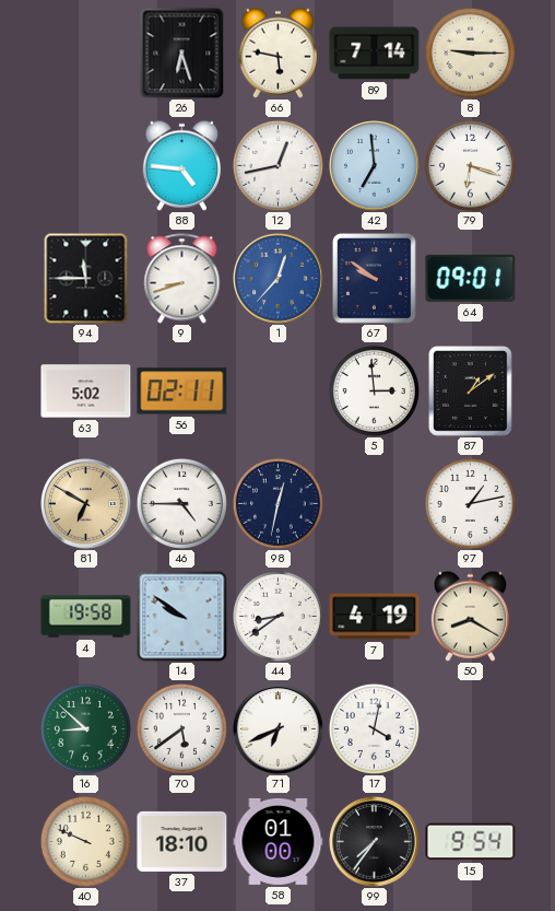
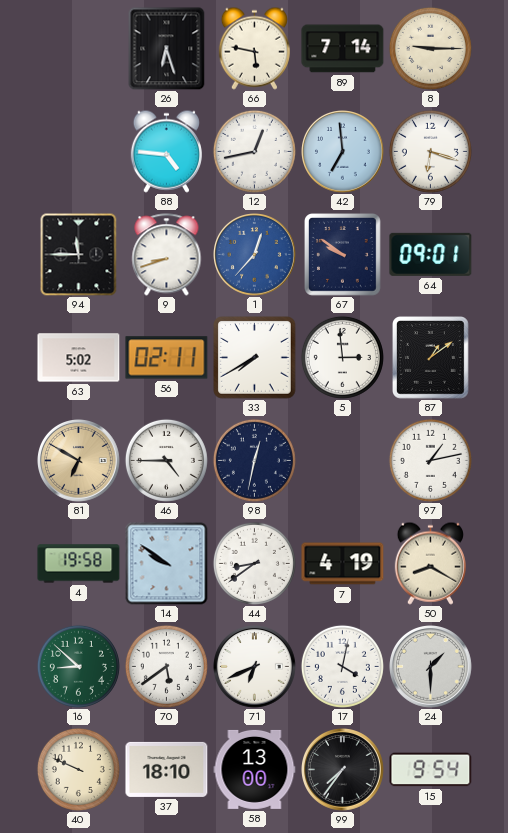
33: none -> 7:40 (255, 358)
24: none -> 1:30 (431, 667)
58: 01:00 -> 13:00 (255, 769)
